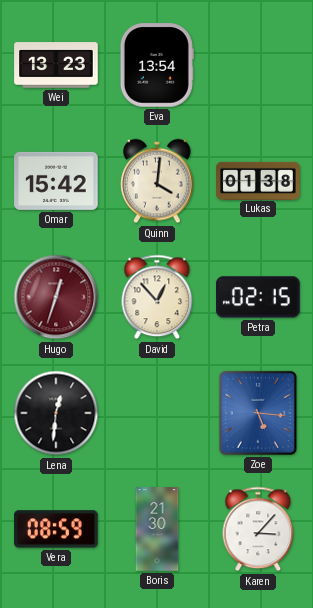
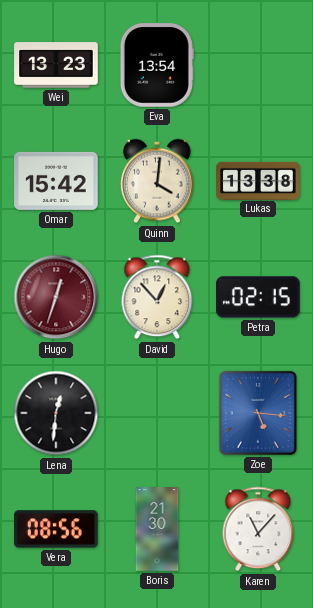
Lukas: 01:38 -> 13:38 (258, 180)
Vera: 08:59 -> 08:56 (56, 529)
Karen: 3:07 -> 11:07 (258, 529)
